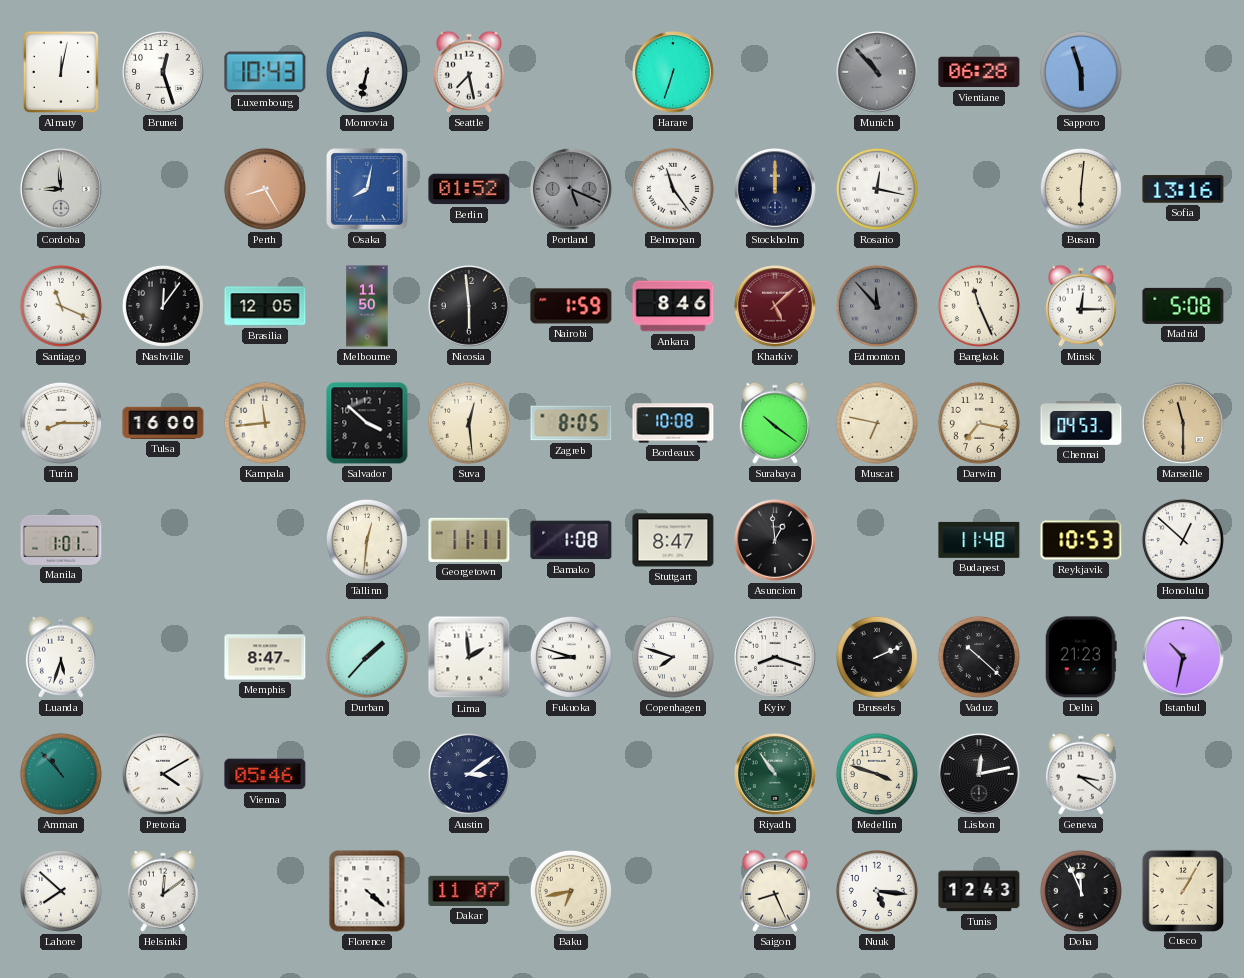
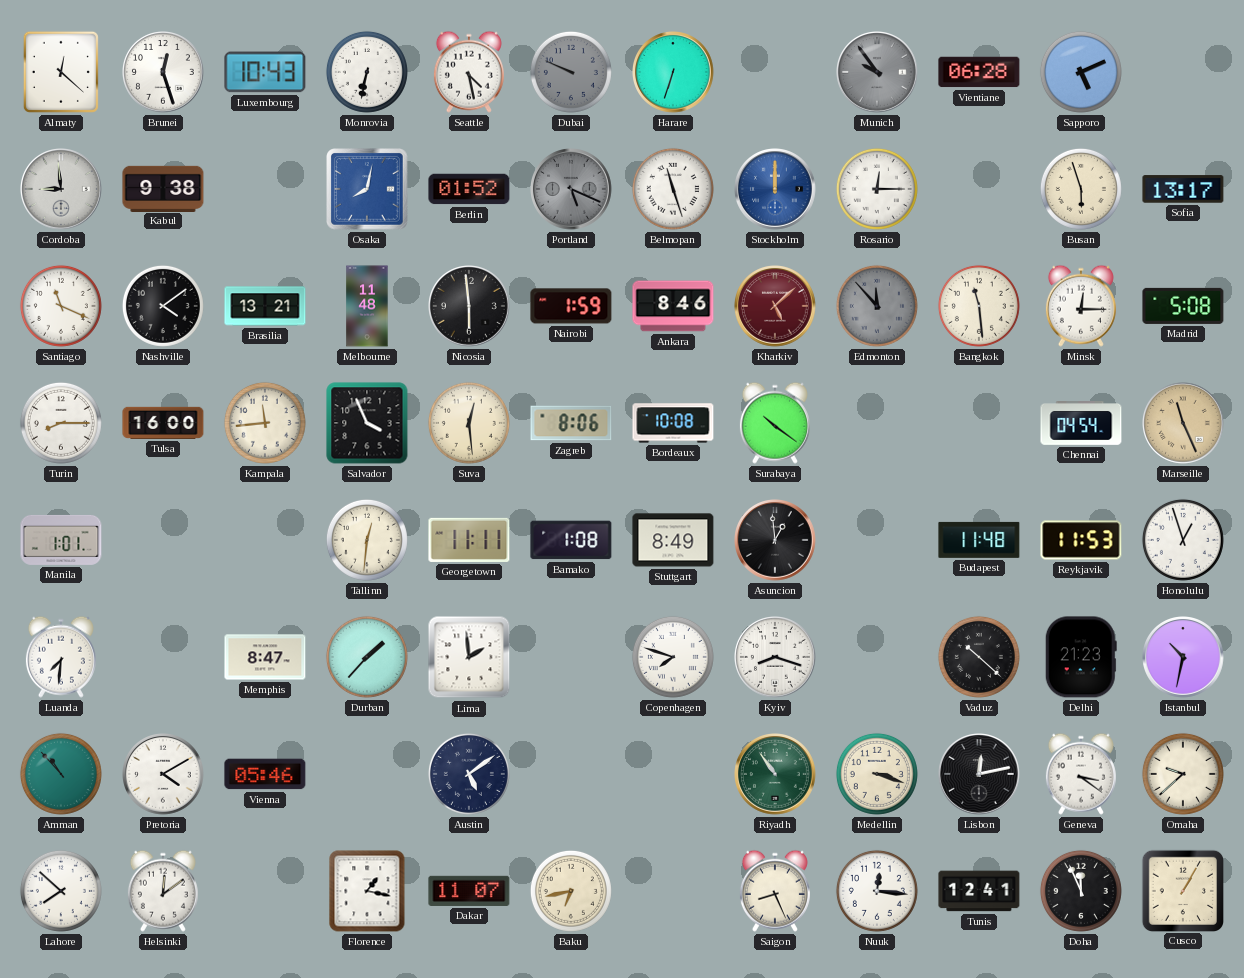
Almaty: 12:02 -> 12:22 (61, 72)
Seattle: 7:28 -> 4:28 (469, 72)
Dubai: none -> 9:49 (571, 72)
Munich: 10:53 -> 9:54 (878, 73)
Sapporo: 5:57 -> 5:11 (1081, 72)
Kabul: none -> 9:38 (163, 188)
Perth: 8:25 -> none (265, 189)
Belmopan: 11:24 -> 11:27 (673, 189)
Stockholm dial: navy -> blue (776, 190)
Rosario: 12:17 -> 12:15 (877, 189)
Busan: 6:01 -> 5:57 (1081, 189)
Sofia: 13:16 -> 13:17 (1183, 189)
Nashville: 12:06 -> 4:09 (163, 306)
Brasilia: 12:05 -> 13:21 (265, 306)
Melbourne: 11:50 -> 11:48 (367, 306)
Bangkok: 11:26 -> 11:29 (979, 306)
Salvador: 3:52 -> 3:56 (367, 423)
Zagreb: 8:05 -> 8:06 (571, 423)
Muscat: 6:47 -> none (877, 423)
Darwin: 7:17 -> none (979, 423)
Chennai: 04:53 -> 04:54 (1081, 423)
Marseille: 11:30 -> 11:26 (1184, 424)
Stuttgart: 8:47 -> 8:49 (673, 540)
Reykjavik: 10:53 -> 11:53 (1081, 540)
Honolulu: 12:52 -> 12:57 (1183, 540)
Luanda: 5:33 -> 7:31 (61, 657)
Fukuoka: 8:48 -> none (571, 657)
Brussels: 2:11 -> none (877, 657)
Austin: 3:09 -> 5:09 (469, 774)
Medellin: 3:48 -> 3:18 (877, 774)
Omaha: none -> 9:38 (1183, 774)
Florence: 4:22 -> 1:17 (367, 891)
Nuuk: 5:16 -> 12:16 (877, 891)
Tunis: 12:43 -> 12:41 (979, 891)
